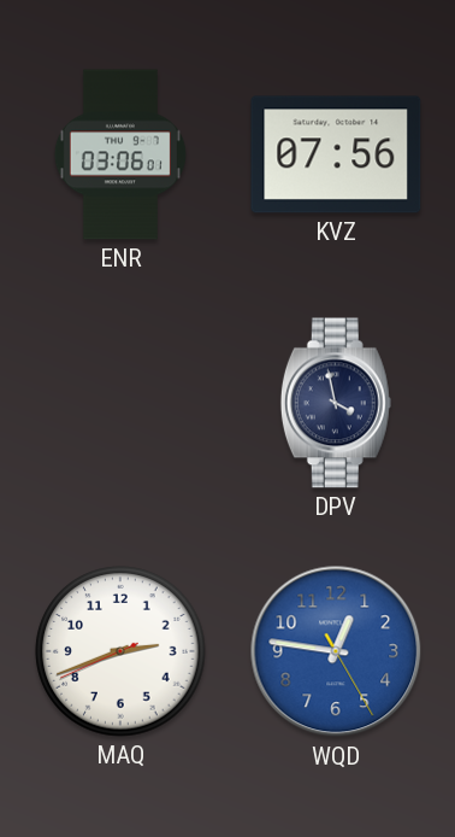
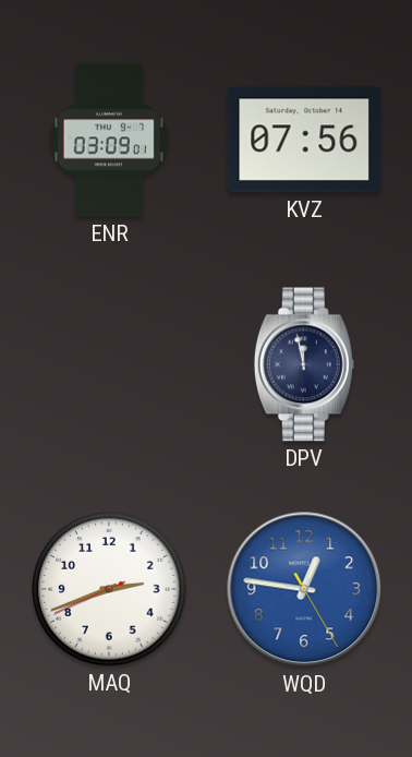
ENR: 03:06 -> 03:09 (109, 140)
DPV: 3:58 -> 11:58 (304, 364)
